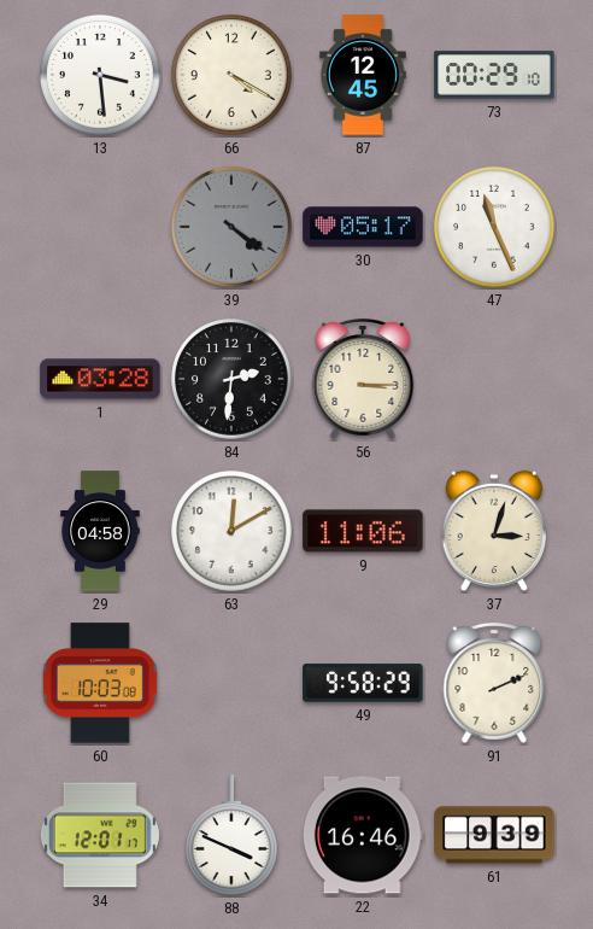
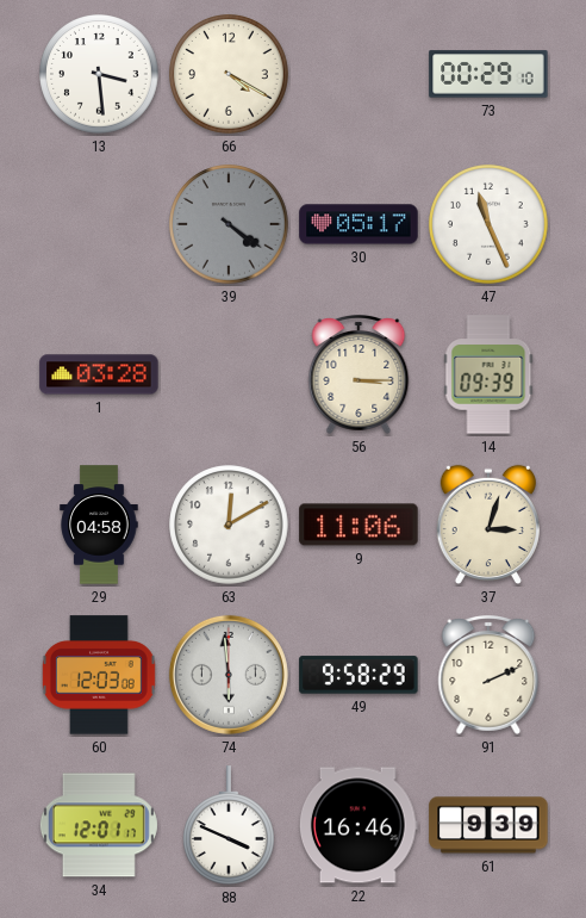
87: 12:45 -> none (364, 75)
84: 2:31 -> none (231, 379)
14: none -> 09:39 (488, 374)
60: 10:03 -> 12:03 (99, 675)
74: none -> 5:59 (229, 675)
